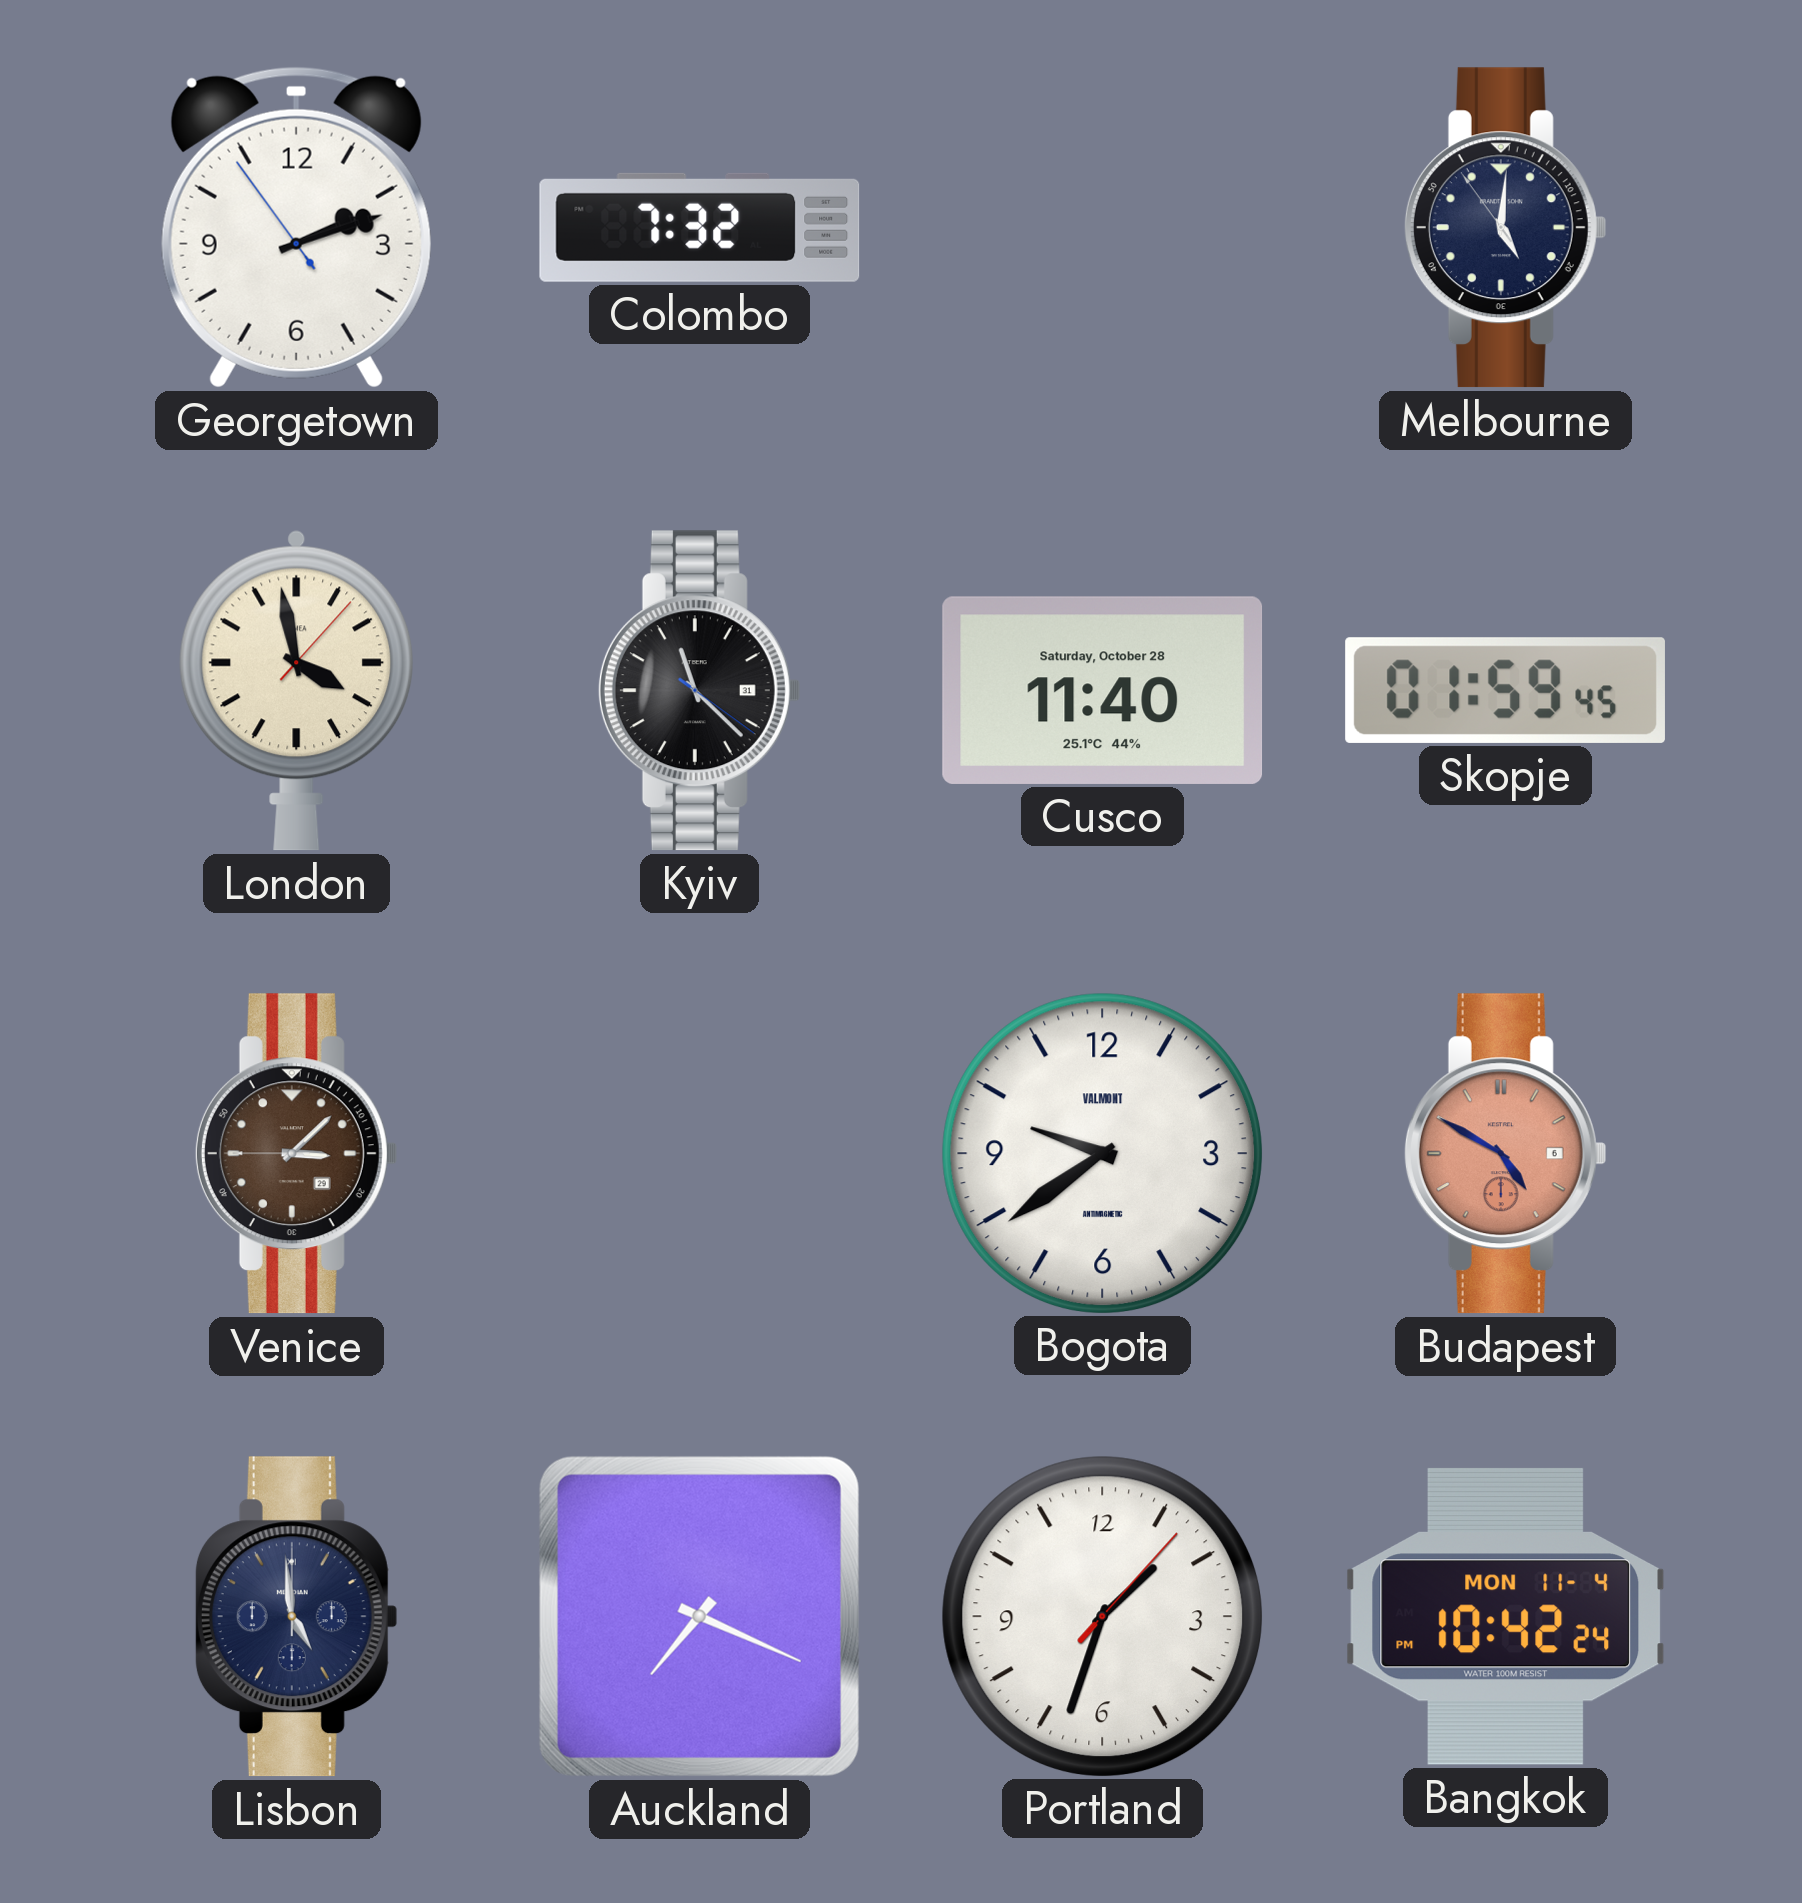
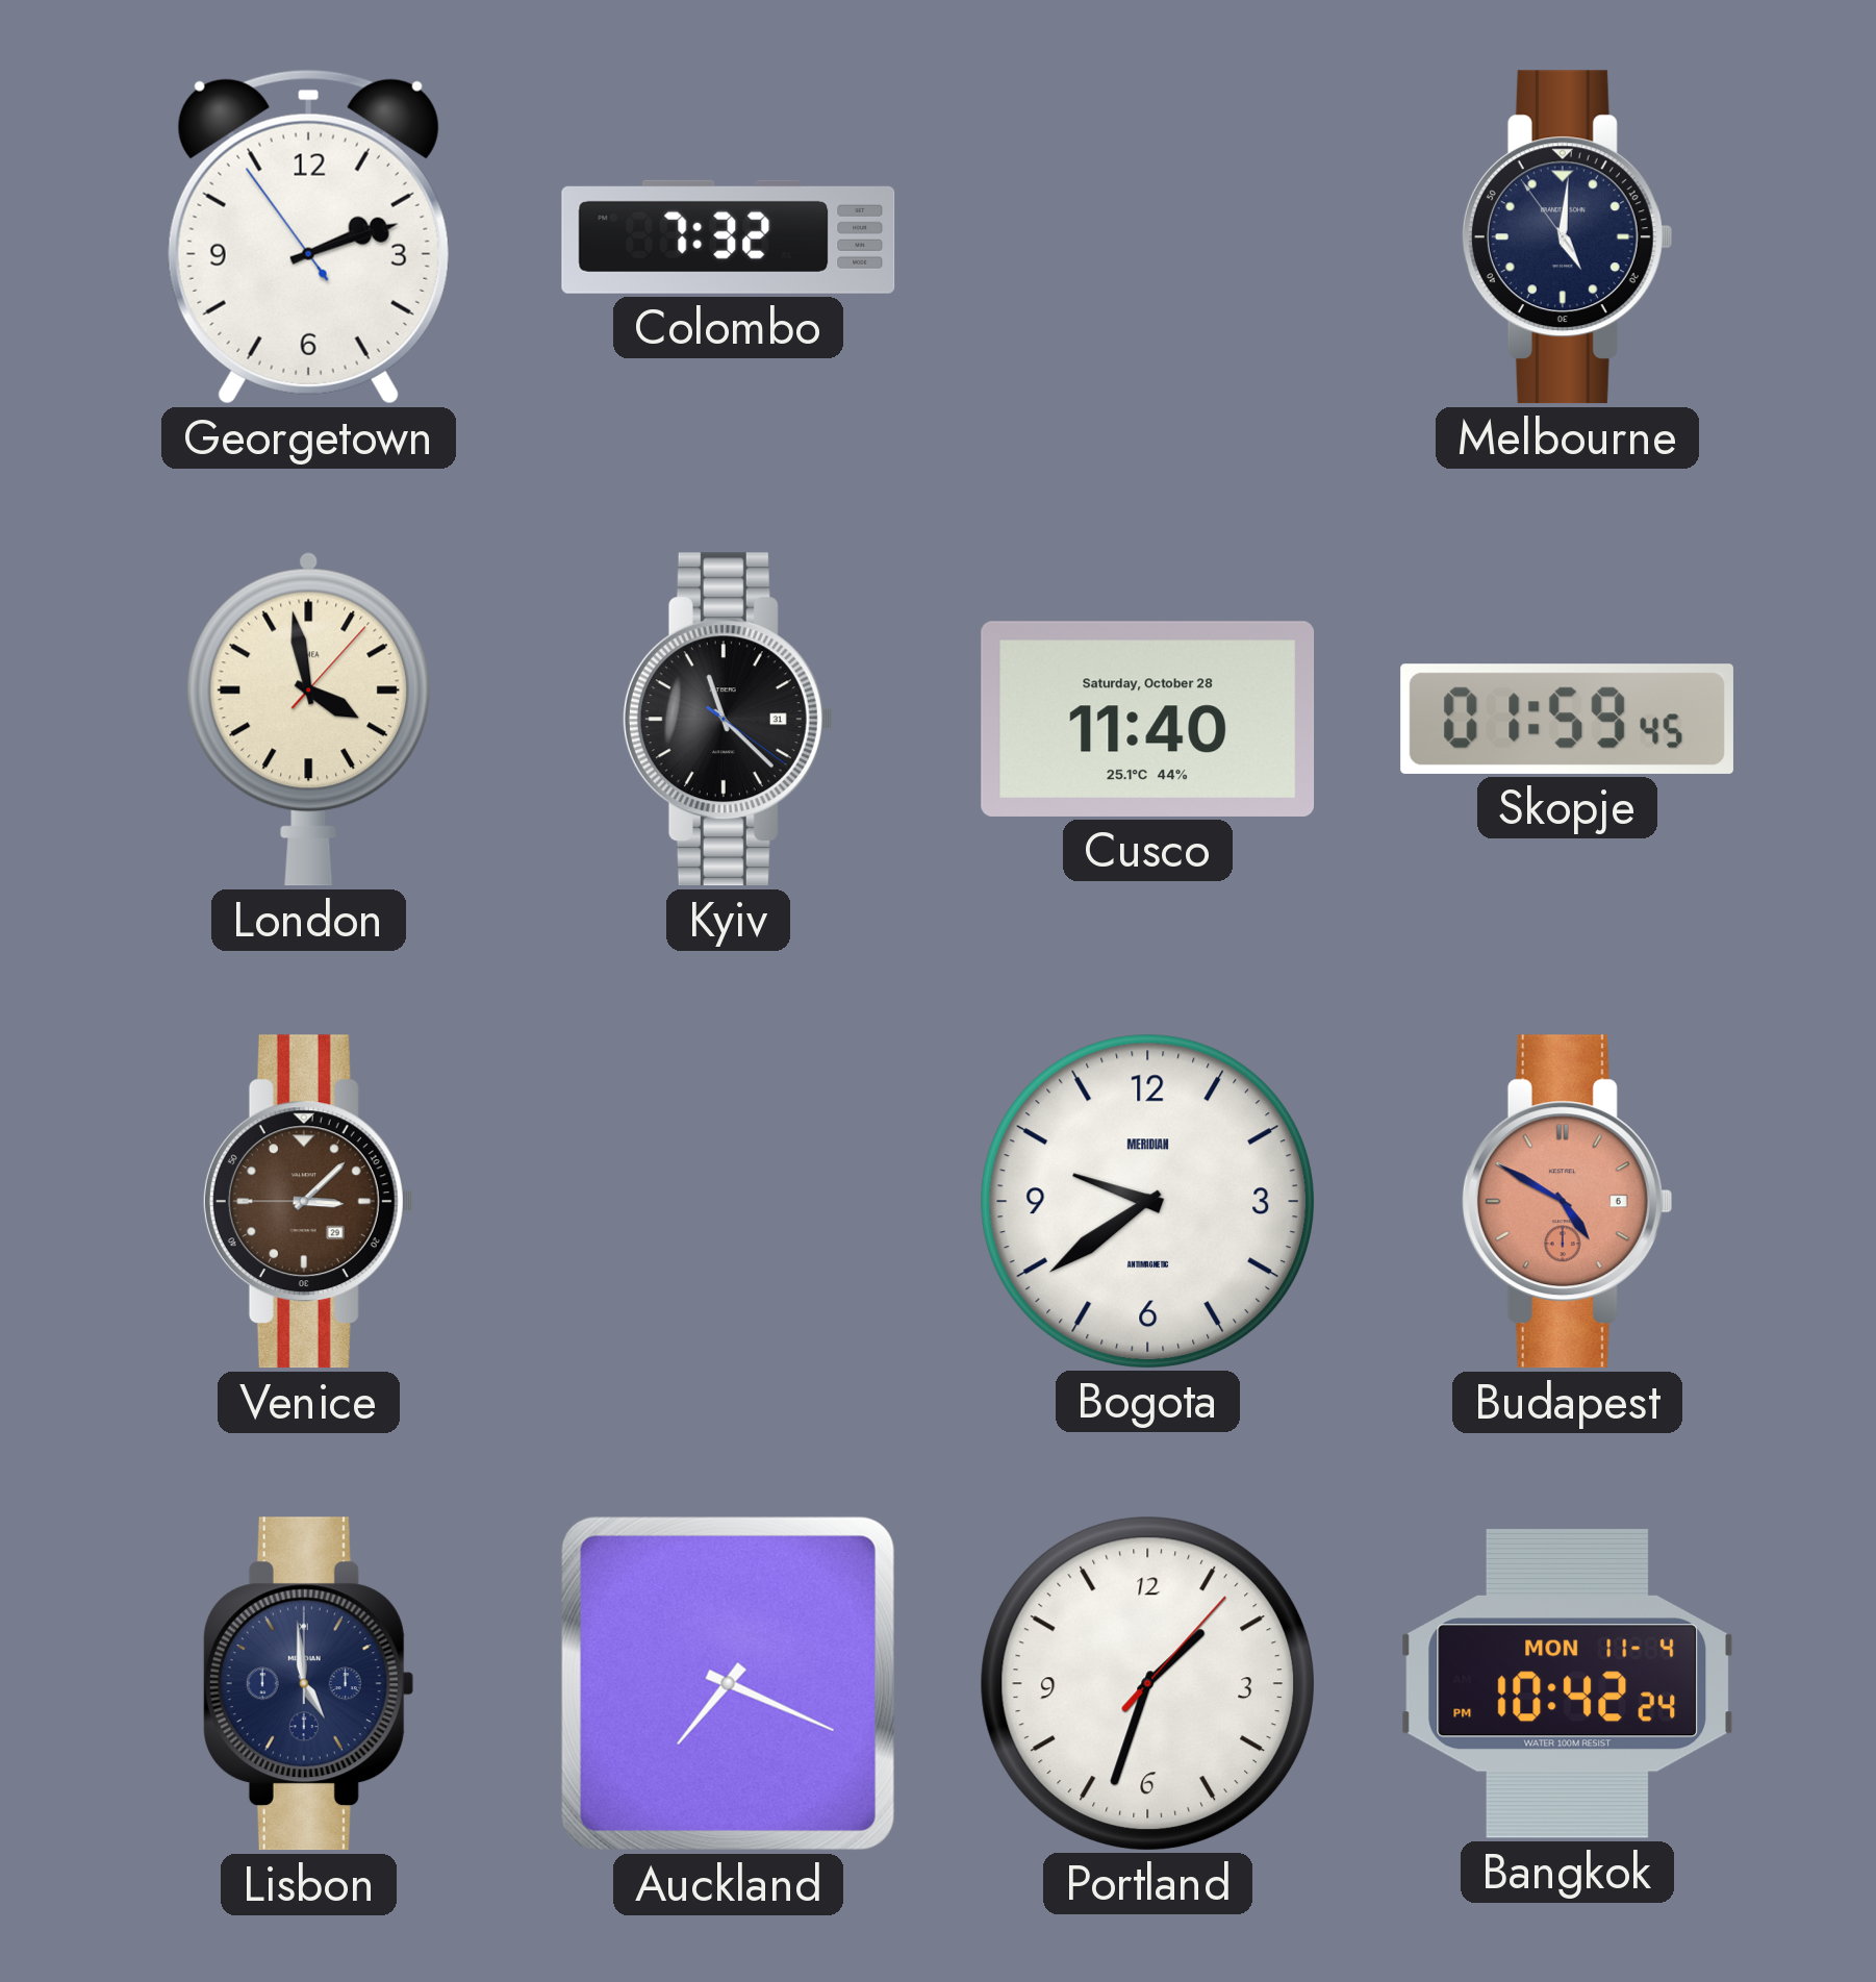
Bogota brand: VALMONT -> MERIDIAN (1147, 1201)
